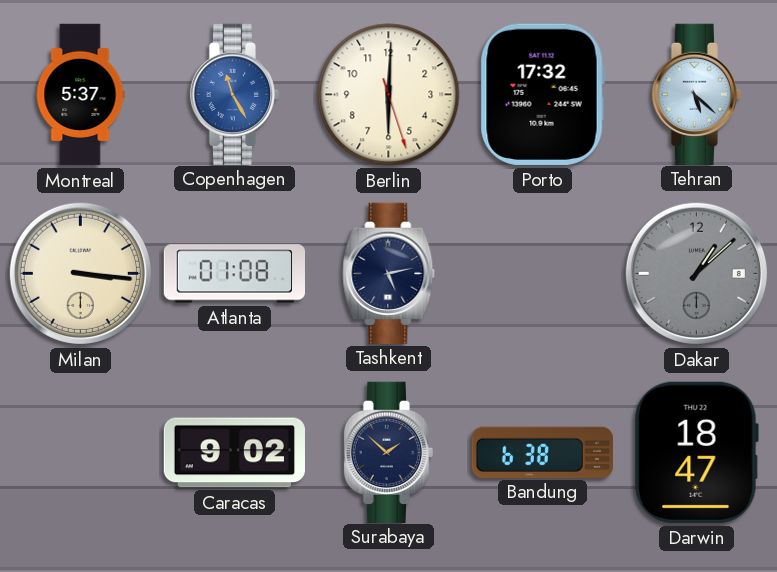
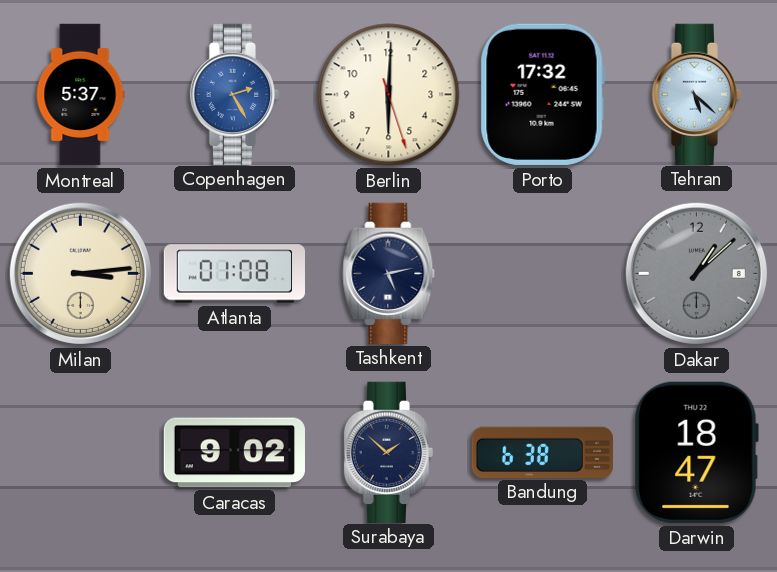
Copenhagen: 11:25 -> 2:25 (235, 94)
Milan: 3:16 -> 3:14 (80, 273)
